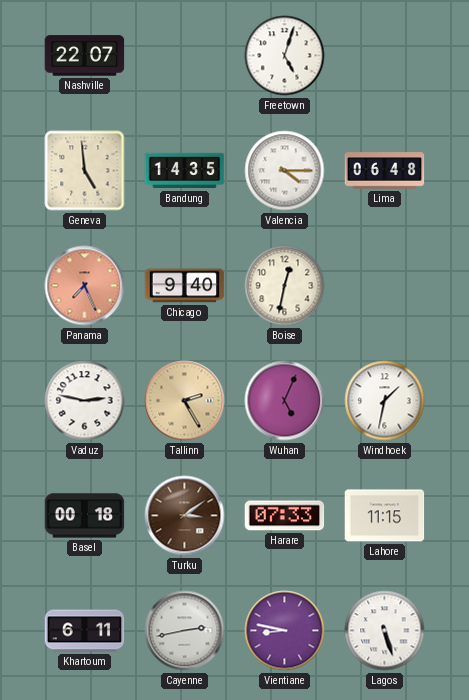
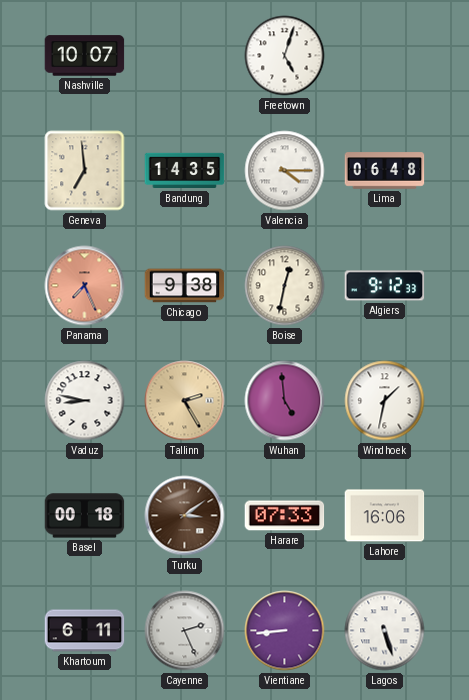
Nashville: 22:07 -> 10:07 (85, 56)
Geneva: 4:59 -> 6:59 (85, 171)
Chicago: 9:40 -> 9:38 (185, 286)
Algiers: none -> 9:12 (385, 286)
Vaduz: 2:47 -> 8:47 (85, 401)
Wuhan: 5:04 -> 4:59 (285, 401)
Lahore: 11:15 -> 16:06 (385, 516)
Cayenne: 2:43 -> 2:26 (185, 631)
Vientiane: 8:47 -> 8:44 (285, 631)
